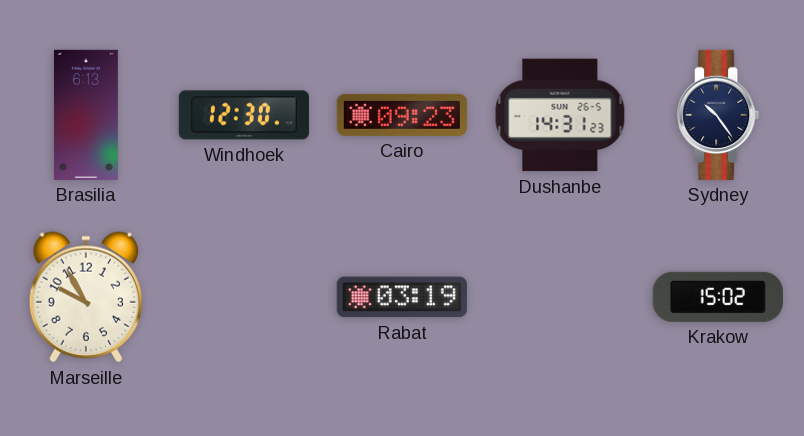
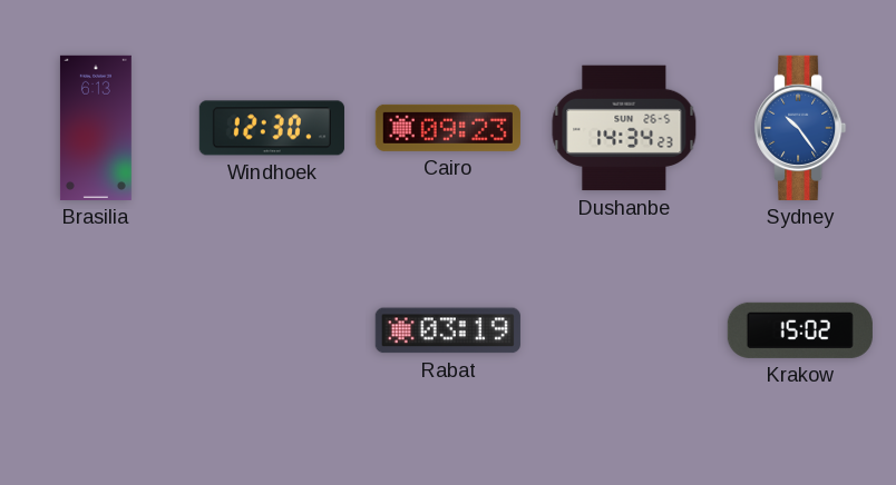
Dushanbe: 14:31 -> 14:34 (624, 128)
Sydney dial: navy -> blue (800, 128)
Marseille: 9:55 -> none (85, 297)
